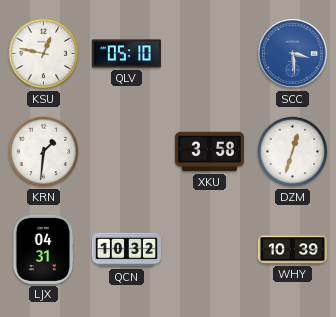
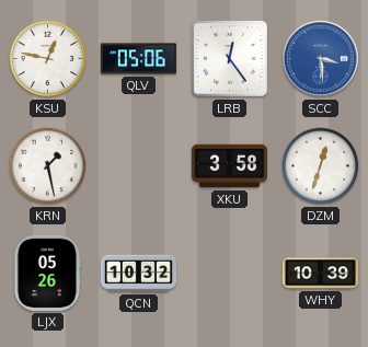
QLV: 05:10 -> 05:06 (138, 59)
LRB: none -> 12:24 (230, 59)
KRN: 1:31 -> 1:28 (48, 166)
LJX: 04:31 -> 05:26 (47, 273)
